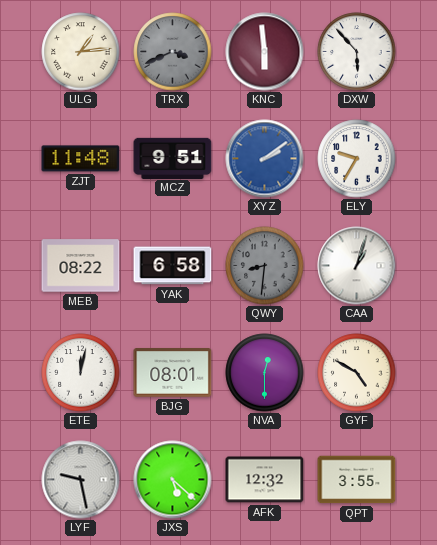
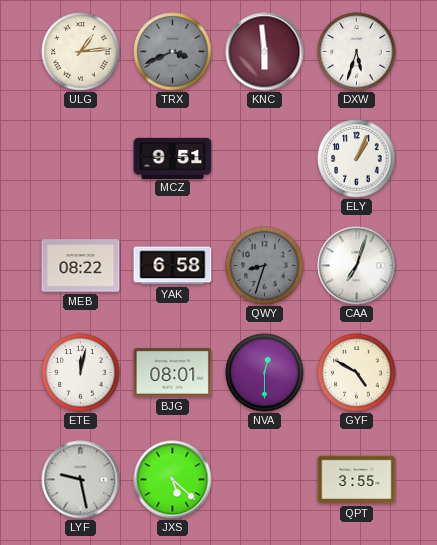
DXW: 5:53 -> 5:33 (357, 52)
ZJT: 11:48 -> none (81, 159)
XYZ: 2:09 -> none (265, 159)
ELY: 9:35 -> 1:04 (357, 159)
QWY: 8:31 -> 8:33 (265, 266)
CAA: 1:03 -> 7:03 (357, 266)
AFK: 12:32 -> none (265, 480)
